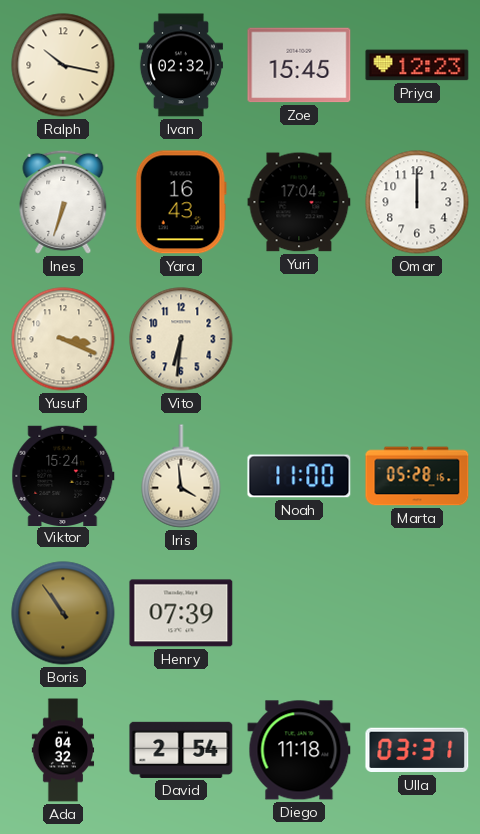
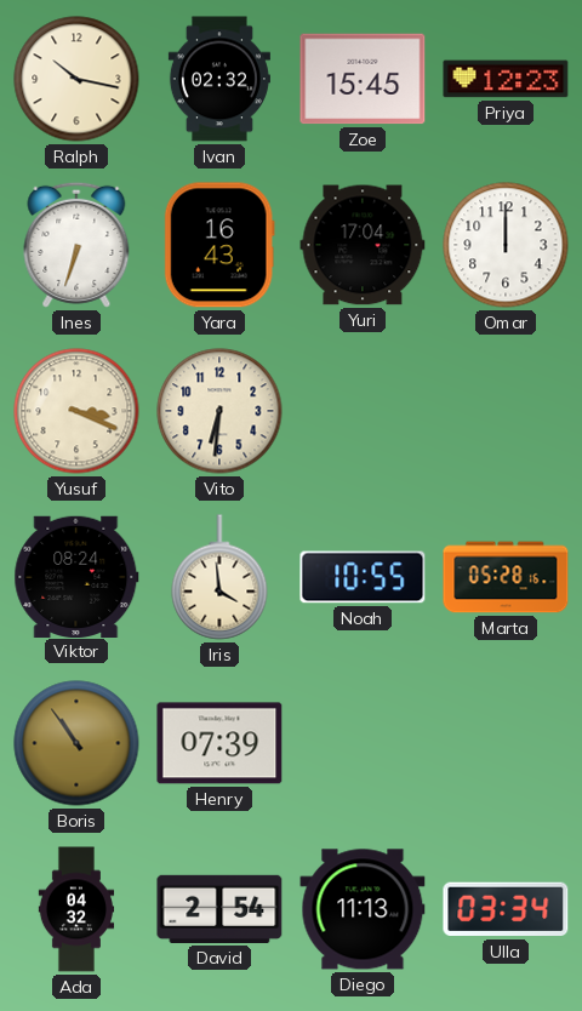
Viktor: 15:24 -> 08:24 (76, 576)
Noah: 11:00 -> 10:55 (363, 577)
Diego: 11:18 -> 11:13 (363, 909)
Ulla: 03:31 -> 03:34 (506, 909)
